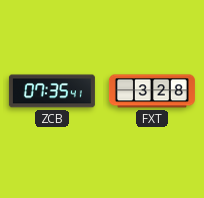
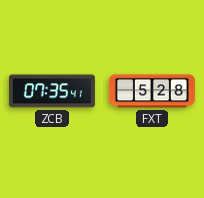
FXT: 3:28 -> 5:28 (152, 91)
